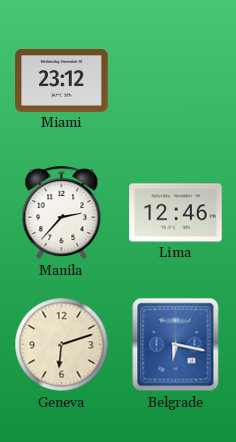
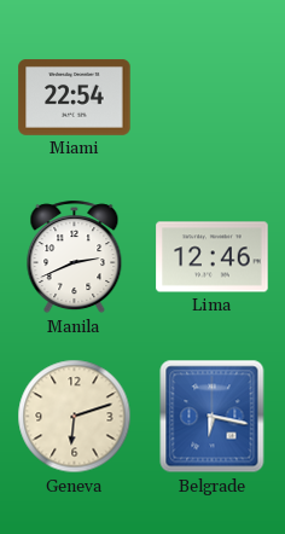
Miami: 23:12 -> 22:54 (75, 98)
Manila: 2:37 -> 2:41 (75, 257)
